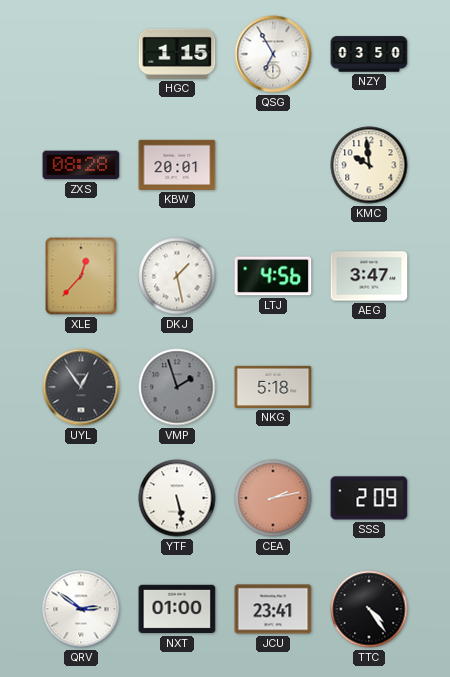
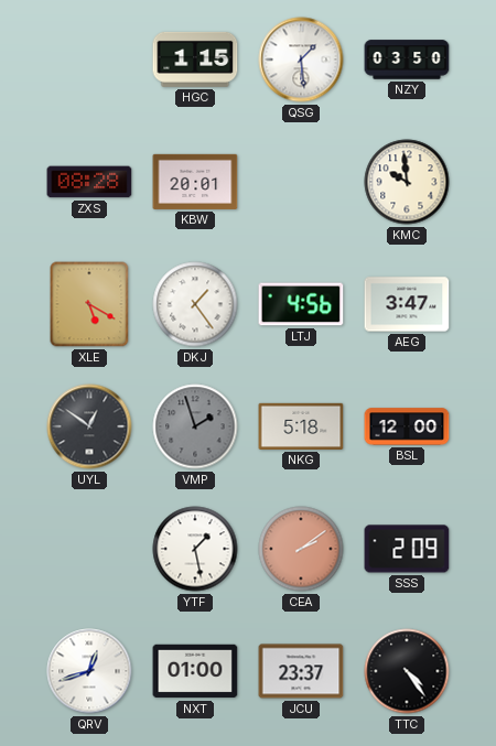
QSG: 6:55 -> 1:29 (301, 60)
XLE: 12:37 -> 5:20 (89, 304)
DKJ: 1:28 -> 1:24 (195, 304)
UYL: 12:54 -> 12:51 (89, 426)
BSL: none -> 12:00 (407, 426)
YTF: 5:28 -> 1:28 (195, 549)
CEA: 2:13 -> 2:09 (301, 549)
QRV: 2:51 -> 12:42 (89, 671)
JCU: 23:41 -> 23:37 (301, 671)
